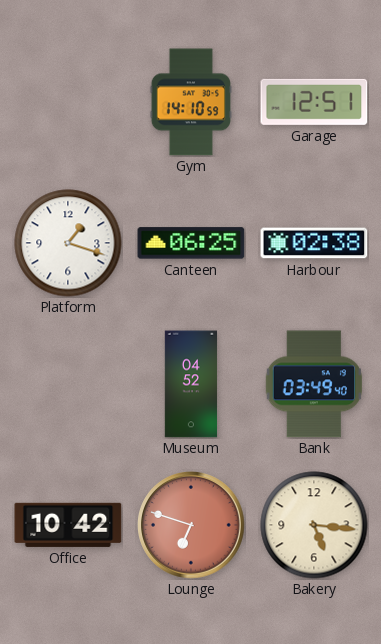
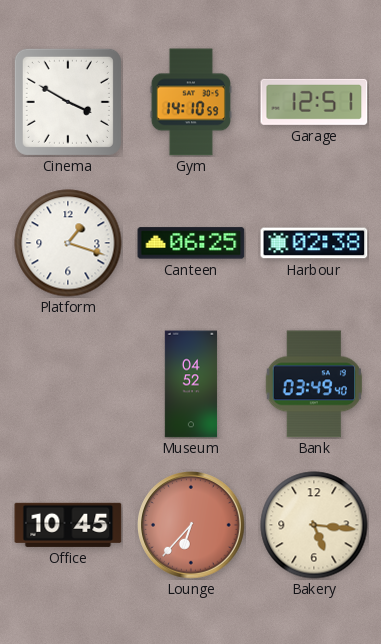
Cinema: none -> 3:50 (68, 102)
Office: 10:42 -> 10:45 (68, 525)
Lounge: 6:48 -> 6:37 (192, 526)
